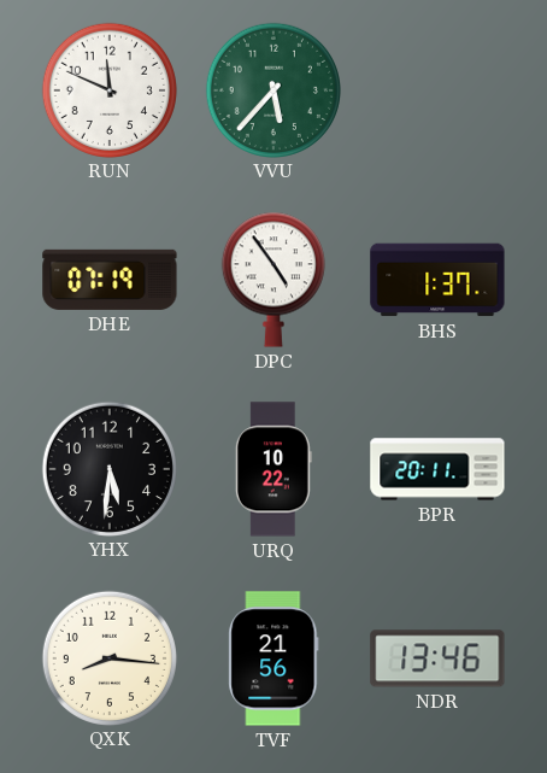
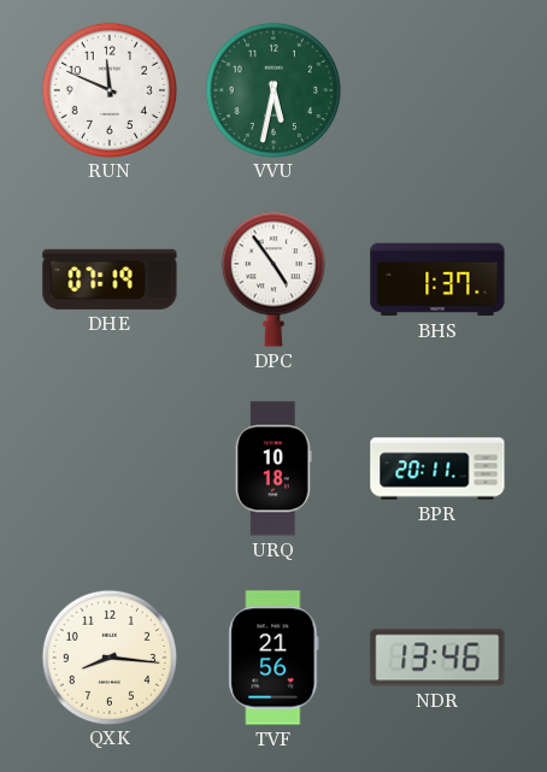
VVU: 5:37 -> 5:32 (272, 89)
YHX: 5:31 -> none (108, 468)
URQ: 10:22 -> 10:18 (273, 468)
